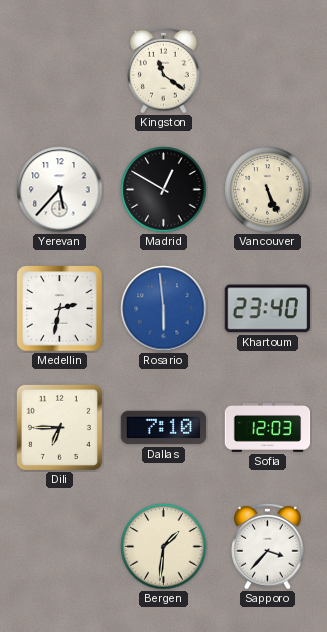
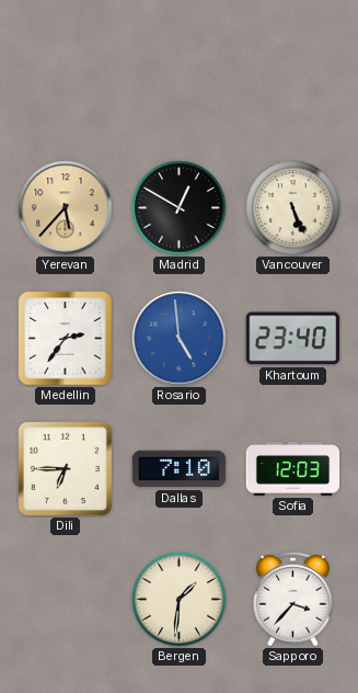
Kingston: 11:21 -> none (164, 70)
Yerevan dial: white -> champagne (66, 208)
Medellin: 2:32 -> 2:36 (66, 339)
Rosario: 5:59 -> 4:59 (180, 339)
